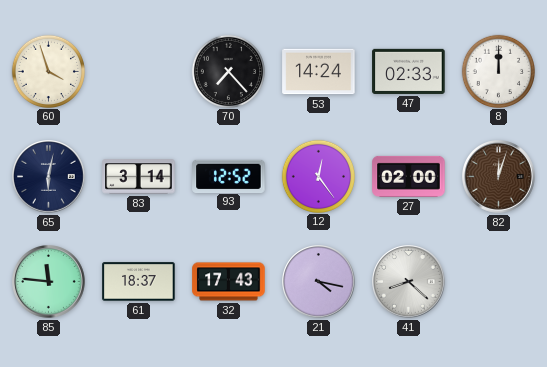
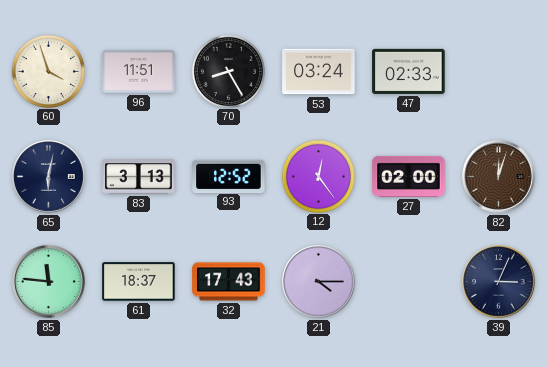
96: none -> 11:51 (139, 72)
70: 7:23 -> 8:25 (228, 71)
53: 14:24 -> 03:24 (319, 72)
8: 12:00 -> none (498, 71)
83: 3:14 -> 3:13 (139, 177)
21: 4:17 -> 4:15 (319, 282)
41: 8:22 -> none (409, 282)
39: none -> 3:04 (499, 282)
